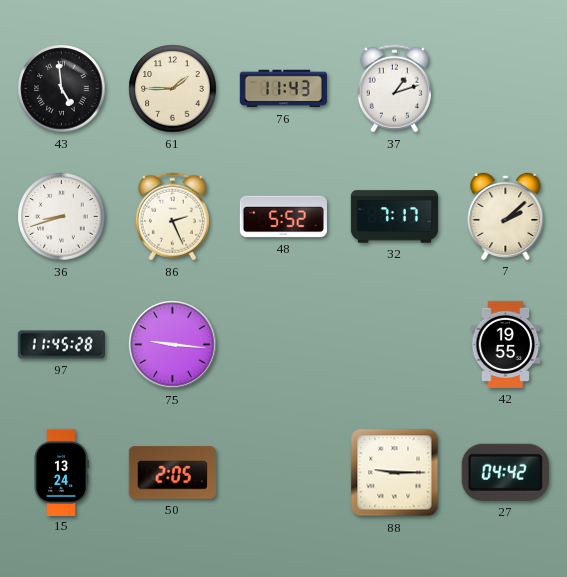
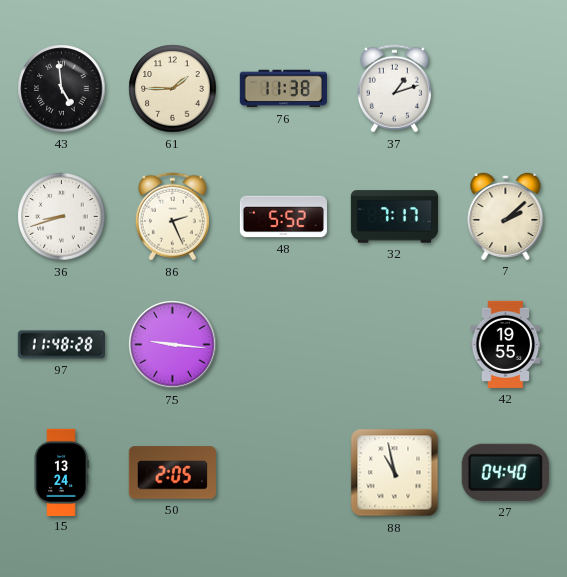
76: 11:43 -> 11:38 (283, 89)
97: 11:45 -> 11:48 (61, 345)
88: 9:15 -> 10:58 (395, 473)
27: 04:42 -> 04:40 (505, 472)
